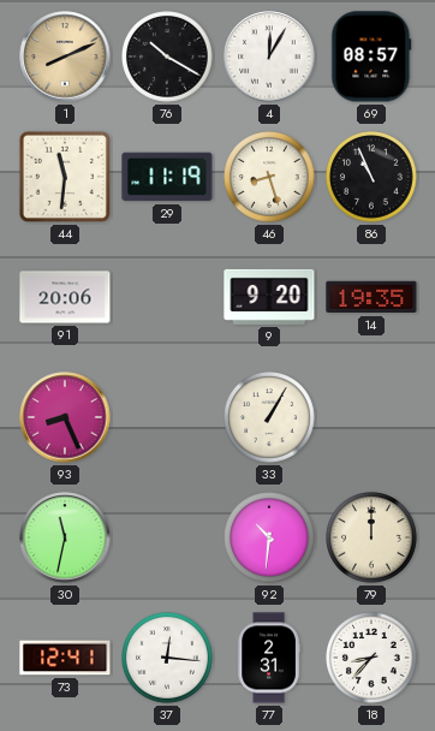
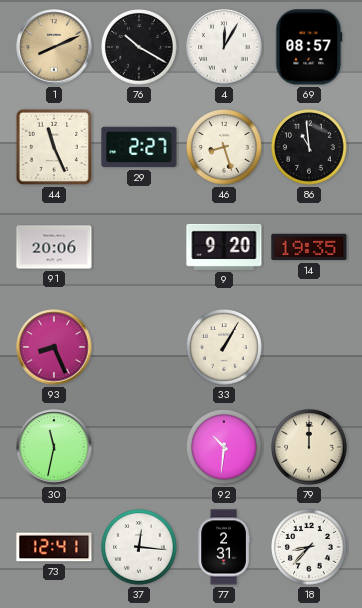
44: 11:31 -> 11:26 (54, 147)
29: 11:19 -> 2:27 (139, 147)
86: 10:56 -> 10:59 (310, 148)
